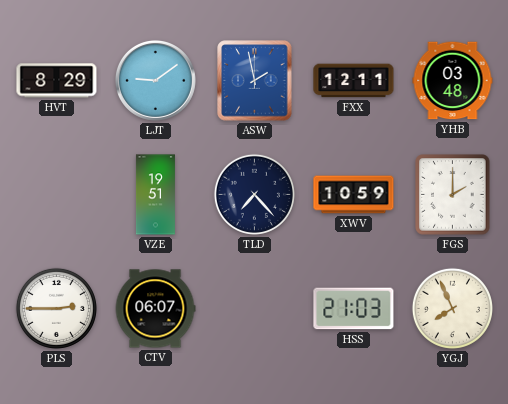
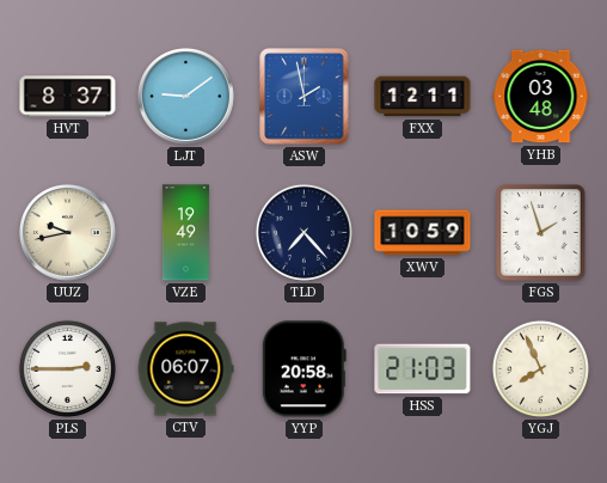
HVT: 8:29 -> 8:37 (68, 97)
UUZ: none -> 9:43 (67, 232)
VZE: 19:51 -> 19:49 (185, 233)
FGS: 2:00 -> 1:57 (541, 233)
YYP: none -> 20:58 (303, 369)
